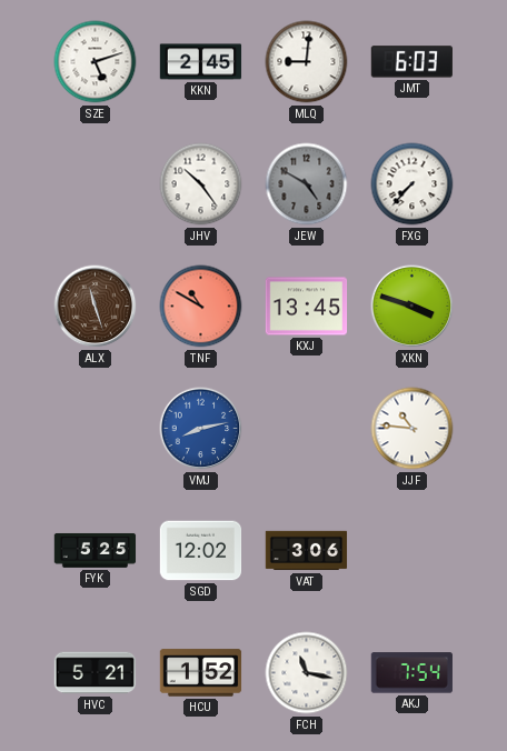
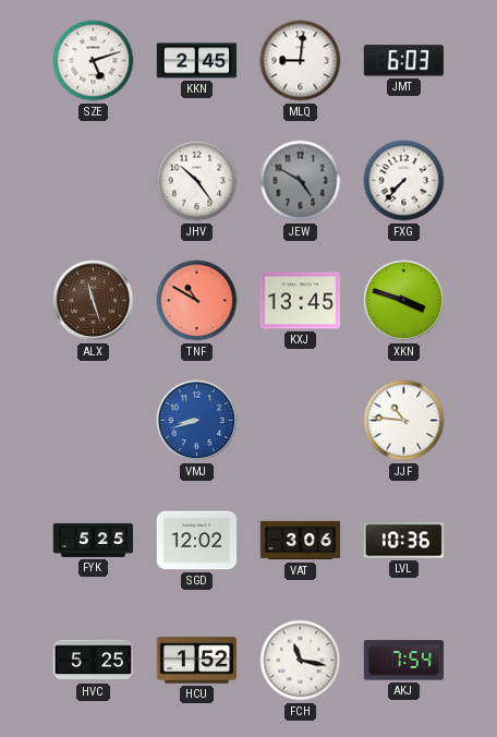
VMJ: 8:13 -> 8:42 (197, 421)
LVL: none -> 10:36 (404, 541)
HVC: 5:21 -> 5:25 (94, 661)
